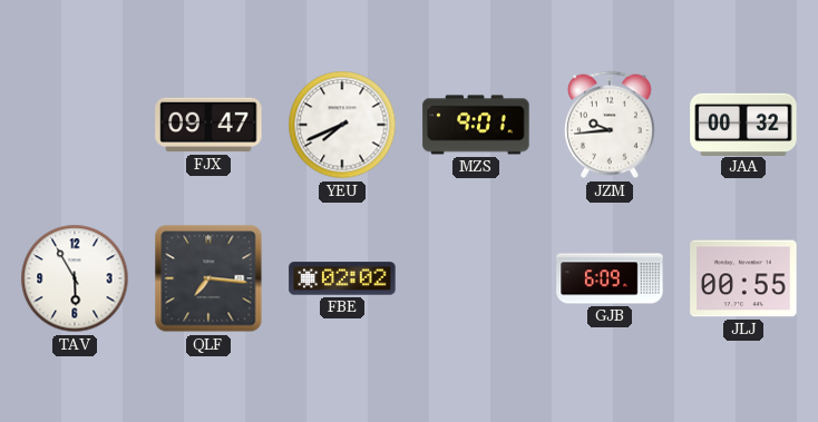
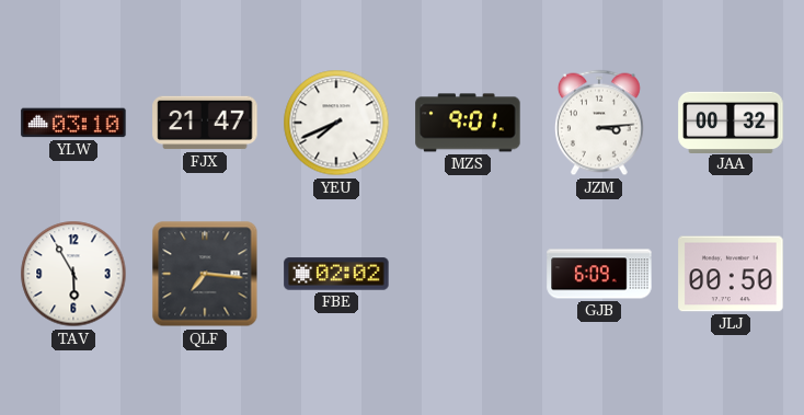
YLW: none -> 03:10 (73, 123)
FJX: 09:47 -> 21:47 (205, 123)
JZM: 9:44 -> 3:14 (600, 123)
JLJ: 00:55 -> 00:50 (731, 274)
